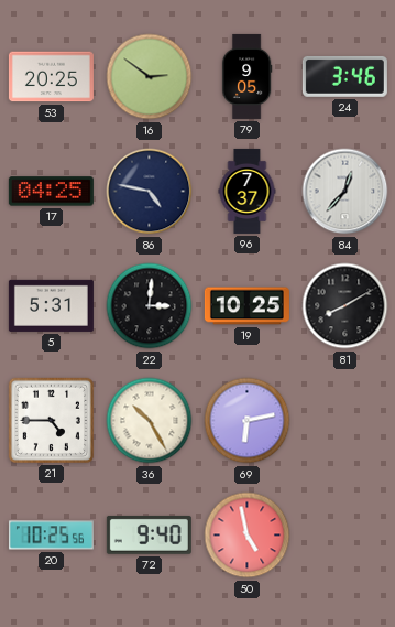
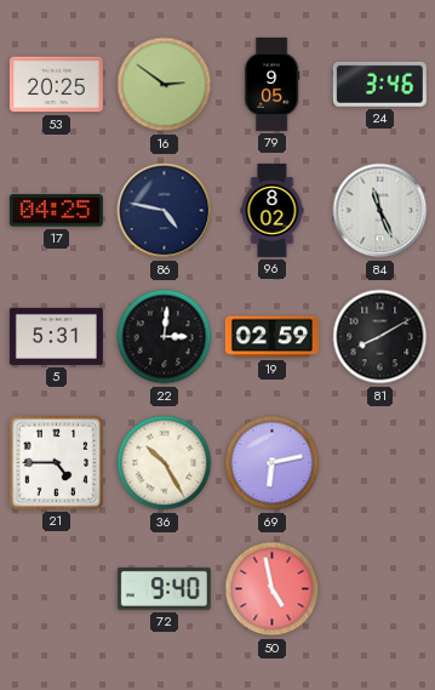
96: 7:37 -> 8:02 (273, 210)
84: 12:37 -> 11:26 (380, 211)
19: 10:25 -> 02:59 (271, 337)
20: 10:25 -> none (51, 536)
